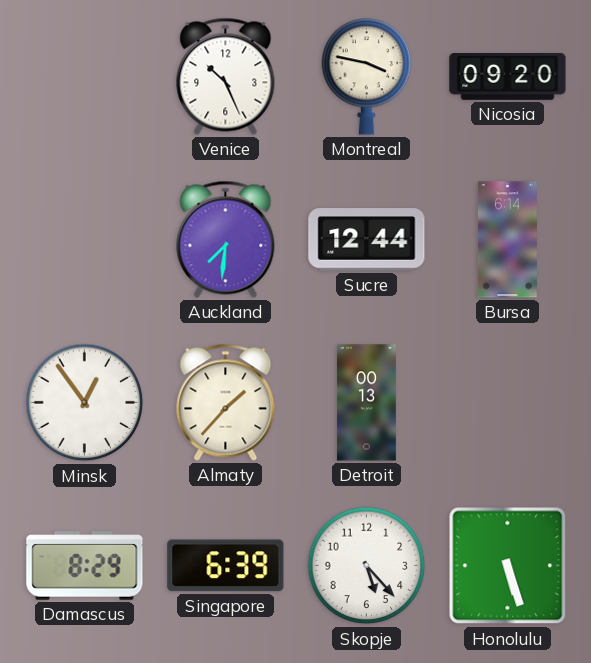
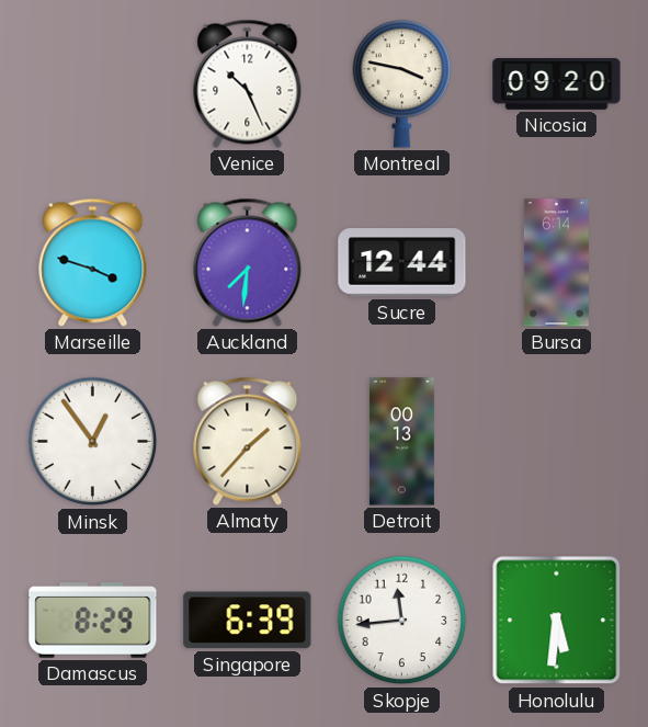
Marseille: none -> 3:48 (93, 262)
Skopje: 5:23 -> 11:44 (402, 621)
Honolulu: 5:27 -> 5:31 (557, 621)
